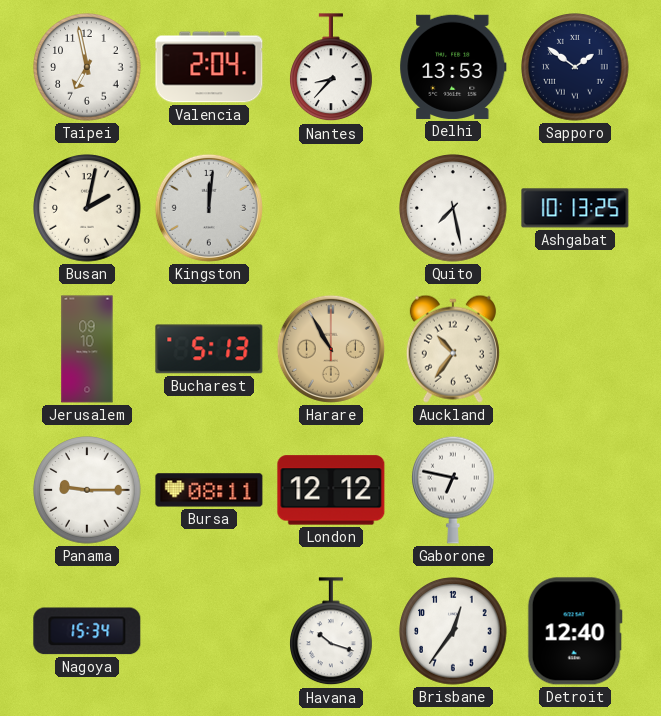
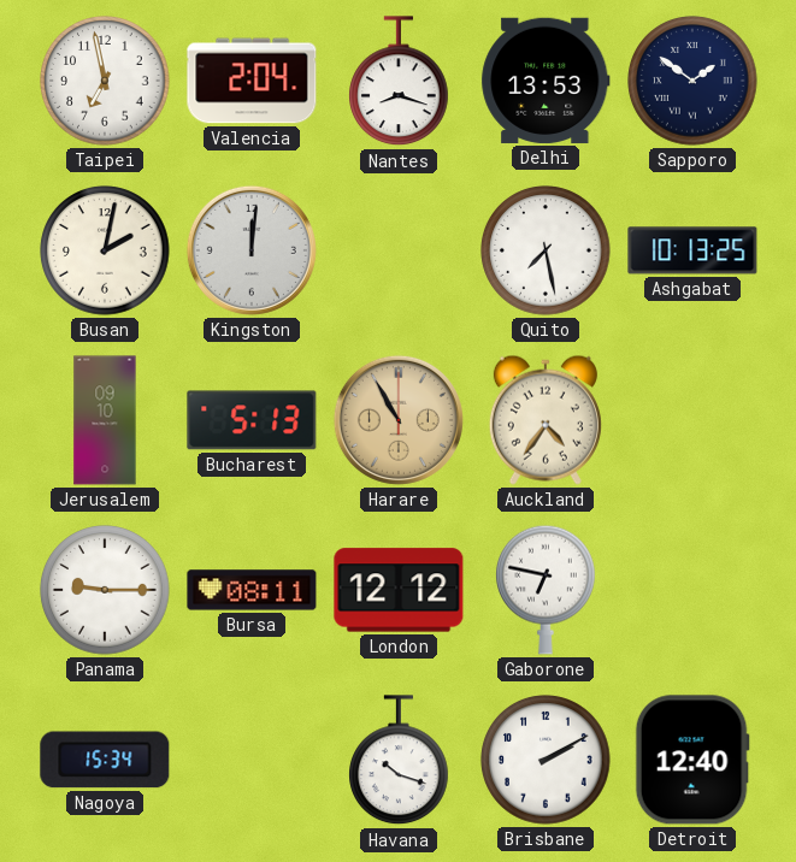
Nantes: 8:37 -> 8:18 (399, 82)
Auckland: 10:36 -> 4:36 (546, 420)
Brisbane: 12:36 -> 2:10 (546, 760)
